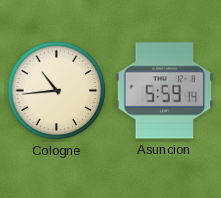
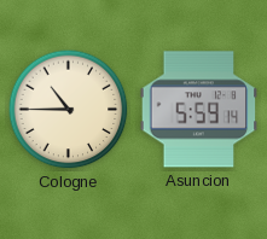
Cologne: 10:44 -> 10:45 (69, 110)
